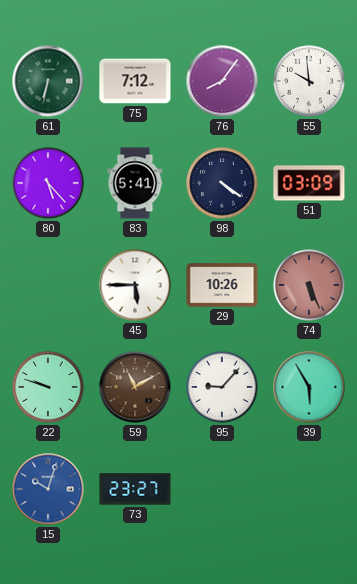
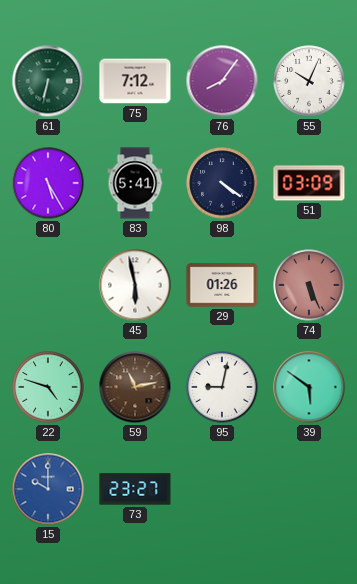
55: 9:59 -> 10:04 (309, 81)
80: 5:23 -> 5:25 (48, 183)
45: 5:45 -> 5:58 (135, 285)
29: 10:26 -> 01:26 (222, 285)
22: 9:48 -> 4:48 (48, 387)
59: 11:10 -> 11:13 (135, 387)
95: 9:07 -> 9:02 (222, 387)
39: 5:55 -> 5:51 (309, 387)
15: 10:03 -> 10:00 (48, 489)
